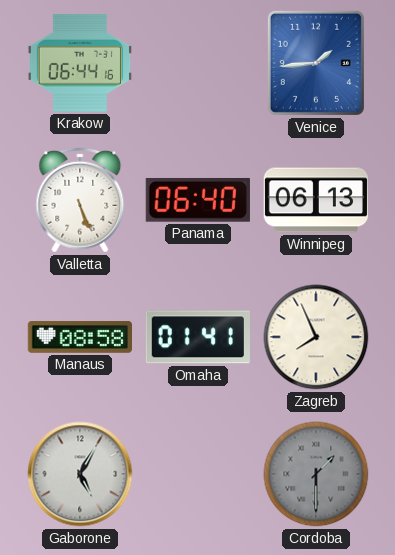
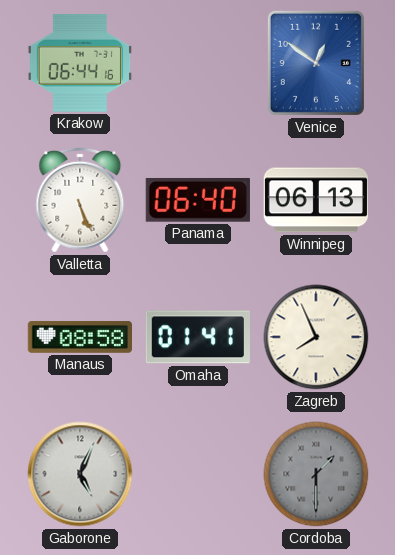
Venice: 1:44 -> 12:51 (316, 63)
Gaborone: 5:05 -> 5:04 (80, 474)
